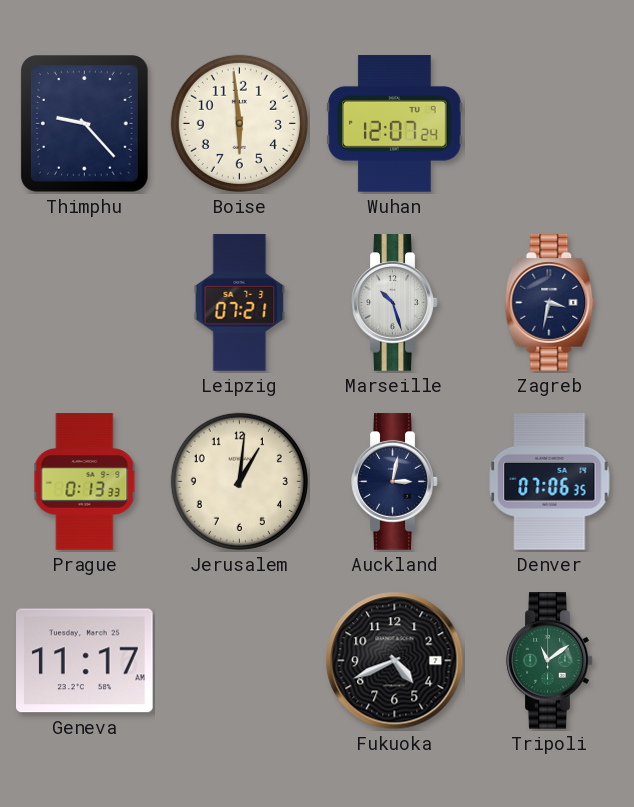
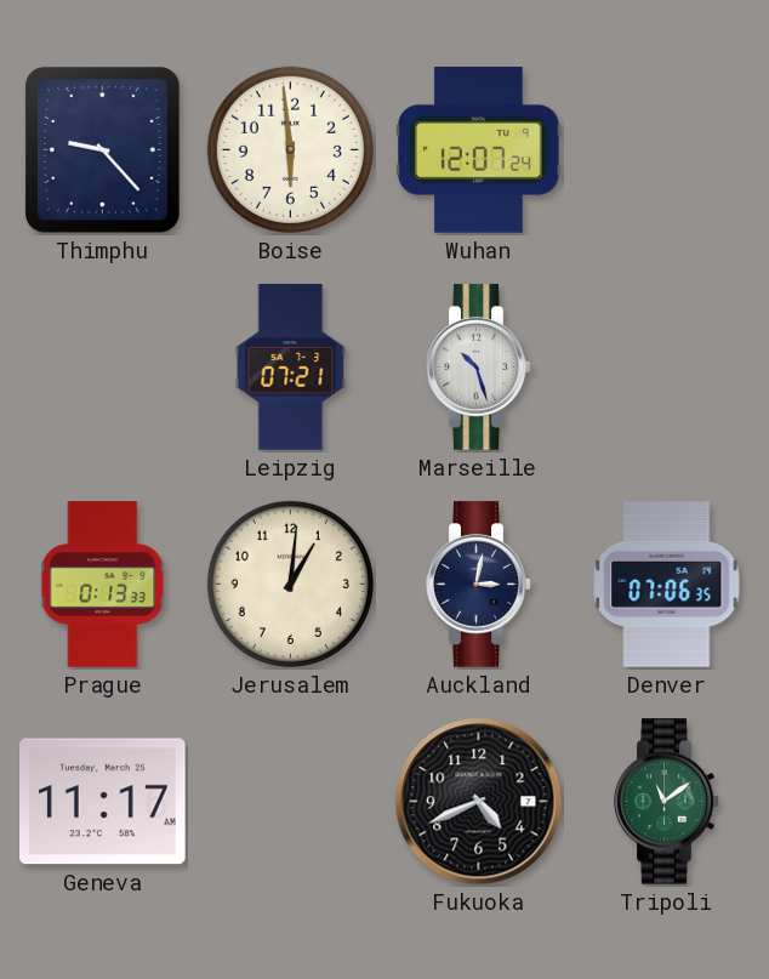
Zagreb: 3:32 -> none (550, 303)
